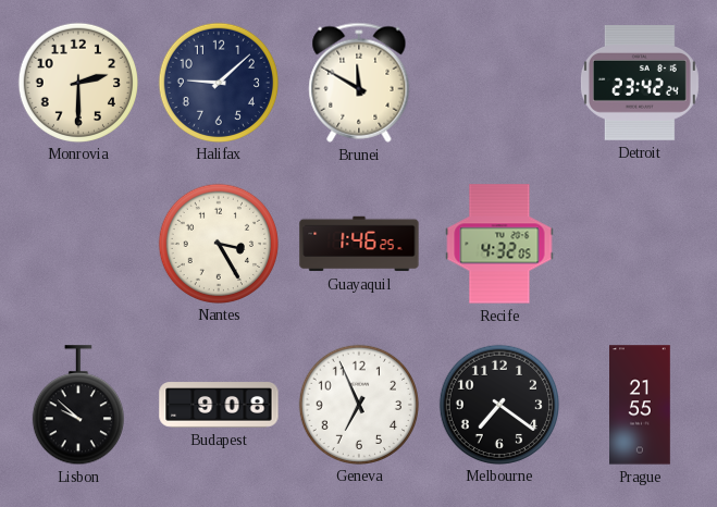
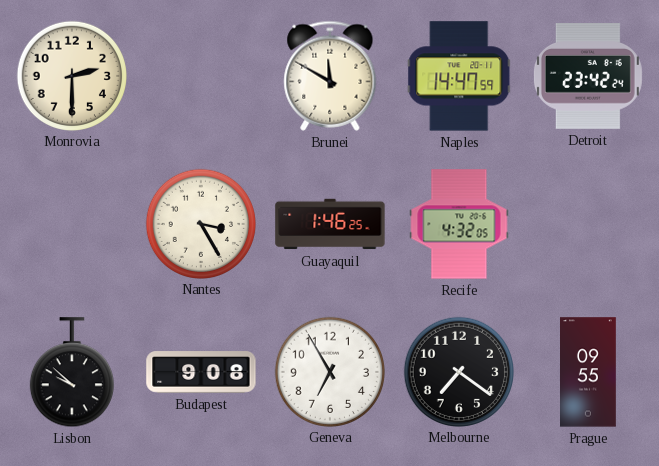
Halifax: 9:08 -> none (218, 82)
Naples: none -> 14:47 (459, 76)
Geneva: 6:56 -> 6:55 (329, 371)
Prague: 21:55 -> 09:55 (589, 372)
